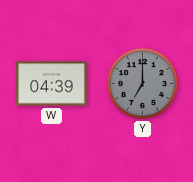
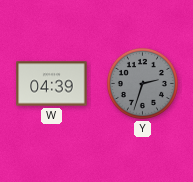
Y: 7:00 -> 2:33 (142, 83)
